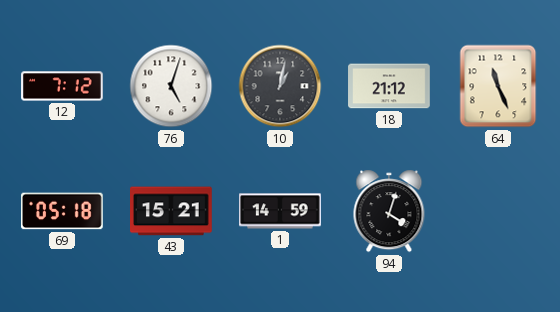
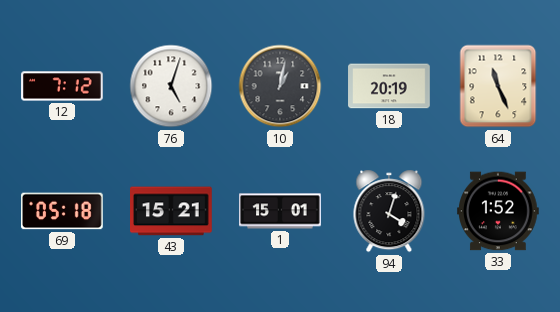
18: 21:12 -> 20:19 (389, 86)
1: 14:59 -> 15:01 (280, 211)
33: none -> 1:52 (499, 211)
